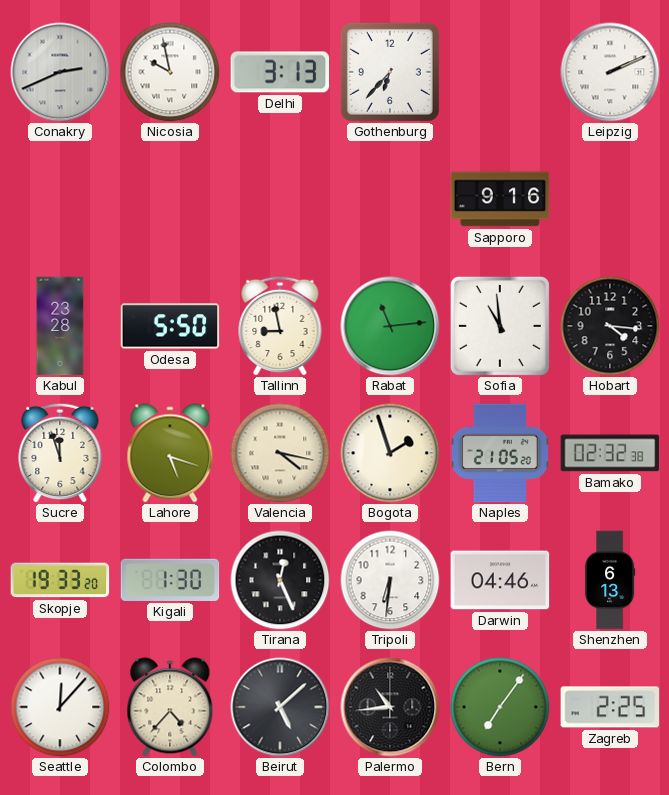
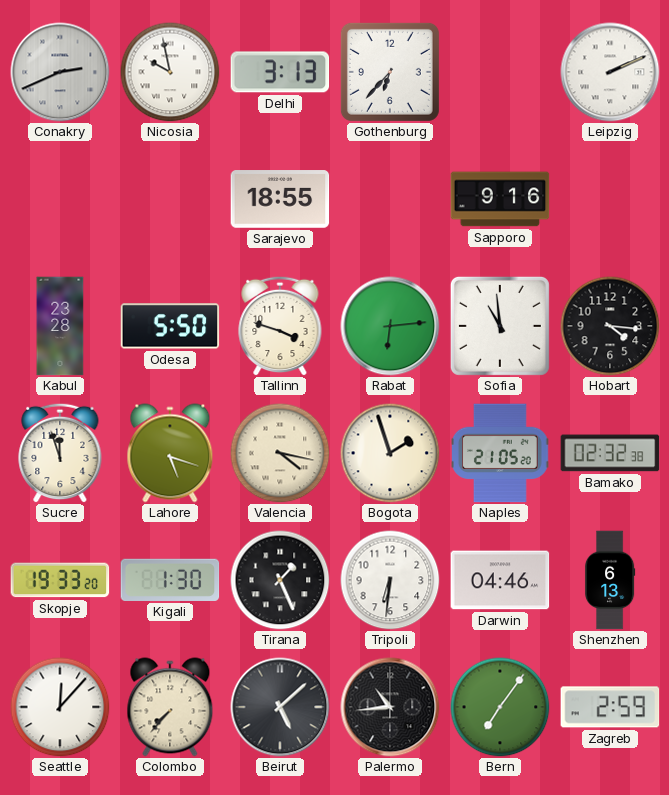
Sarajevo: none -> 18:55 (280, 199)
Tallinn: 8:58 -> 3:48 (280, 326)
Rabat: 11:14 -> 6:14 (390, 326)
Tirana: 12:26 -> 1:26 (280, 580)
Colombo: 4:37 -> 7:37 (170, 707)
Zagreb: 2:25 -> 2:59 (610, 707)
